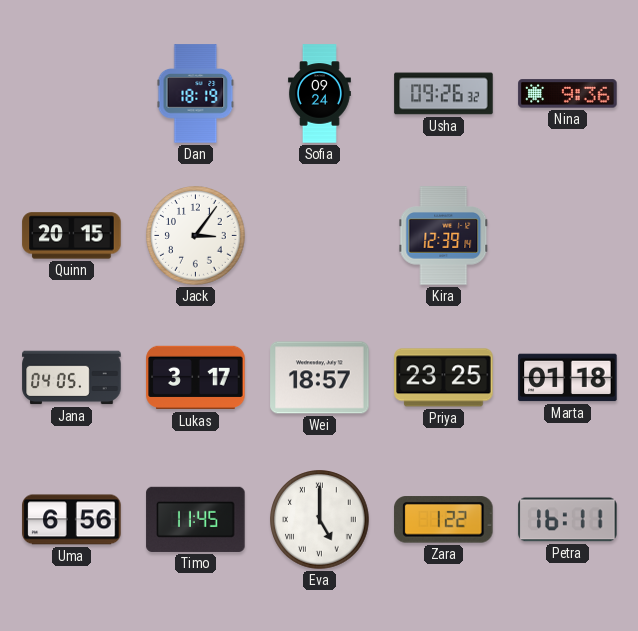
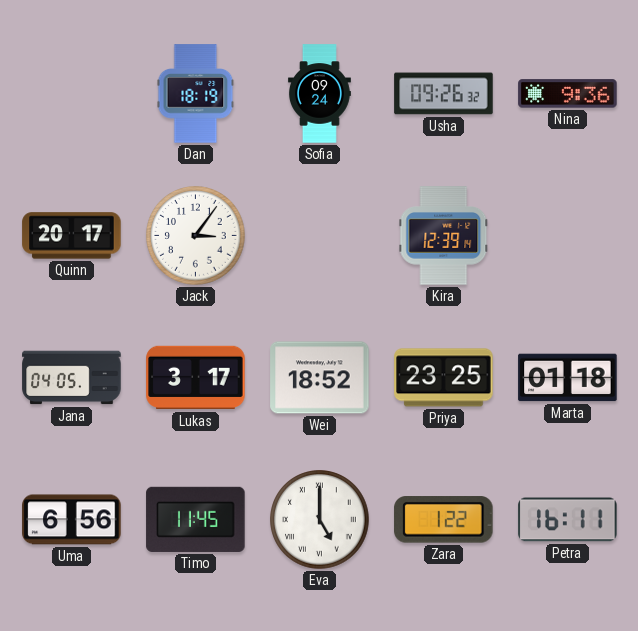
Quinn: 20:15 -> 20:17 (72, 236)
Wei: 18:57 -> 18:52 (320, 378)
